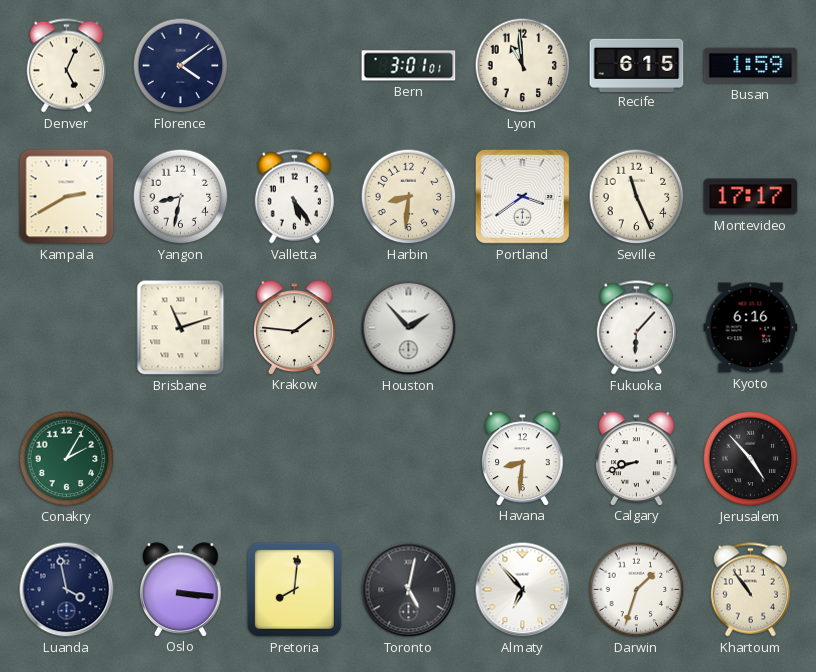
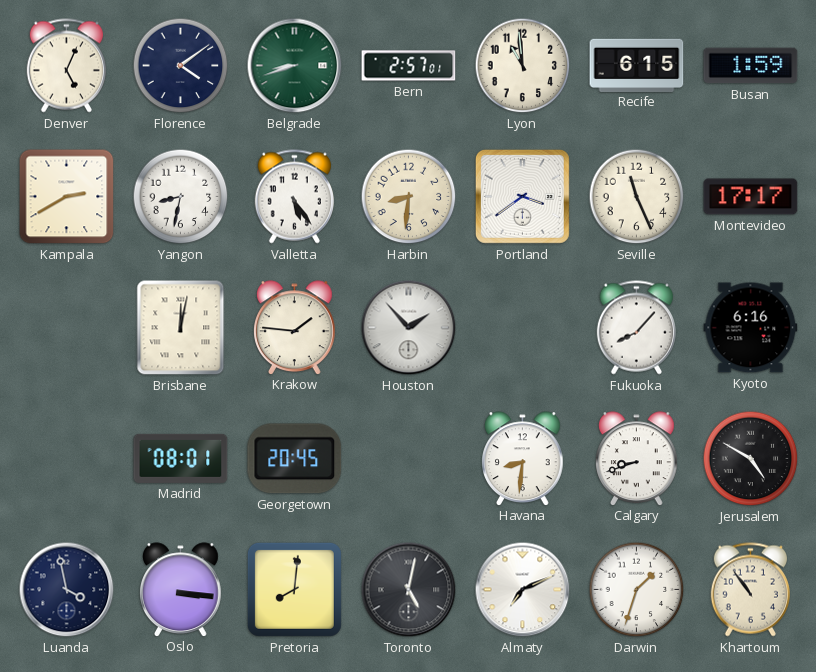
Belgrade: none -> 8:42 (295, 66)
Bern: 3:01 -> 2:57 (409, 66)
Brisbane: 11:12 -> 12:02 (181, 328)
Fukuoka: 6:07 -> 8:07 (636, 328)
Conakry: 2:05 -> none (67, 459)
Madrid: none -> 08:01 (181, 458)
Georgetown: none -> 20:45 (295, 459)
Jerusalem: 4:53 -> 4:50 (751, 459)
Almaty: 6:53 -> 7:11 (523, 590)
